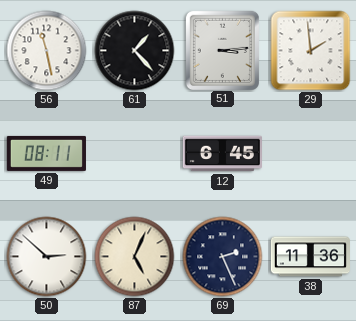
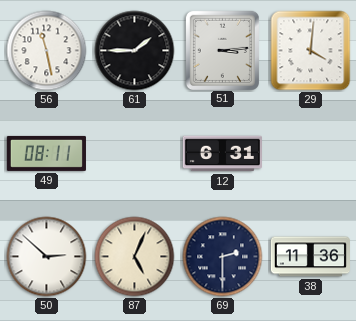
61: 1:23 -> 1:45 (135, 51)
29: 1:59 -> 4:01 (311, 51)
12: 6:45 -> 6:31 (222, 154)
69: 2:26 -> 2:30 (223, 257)
